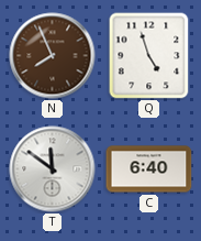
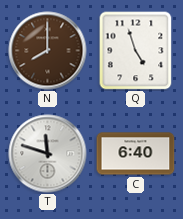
N: 7:56 -> 8:00 (48, 51)
T: 11:51 -> 11:48 (48, 154)
